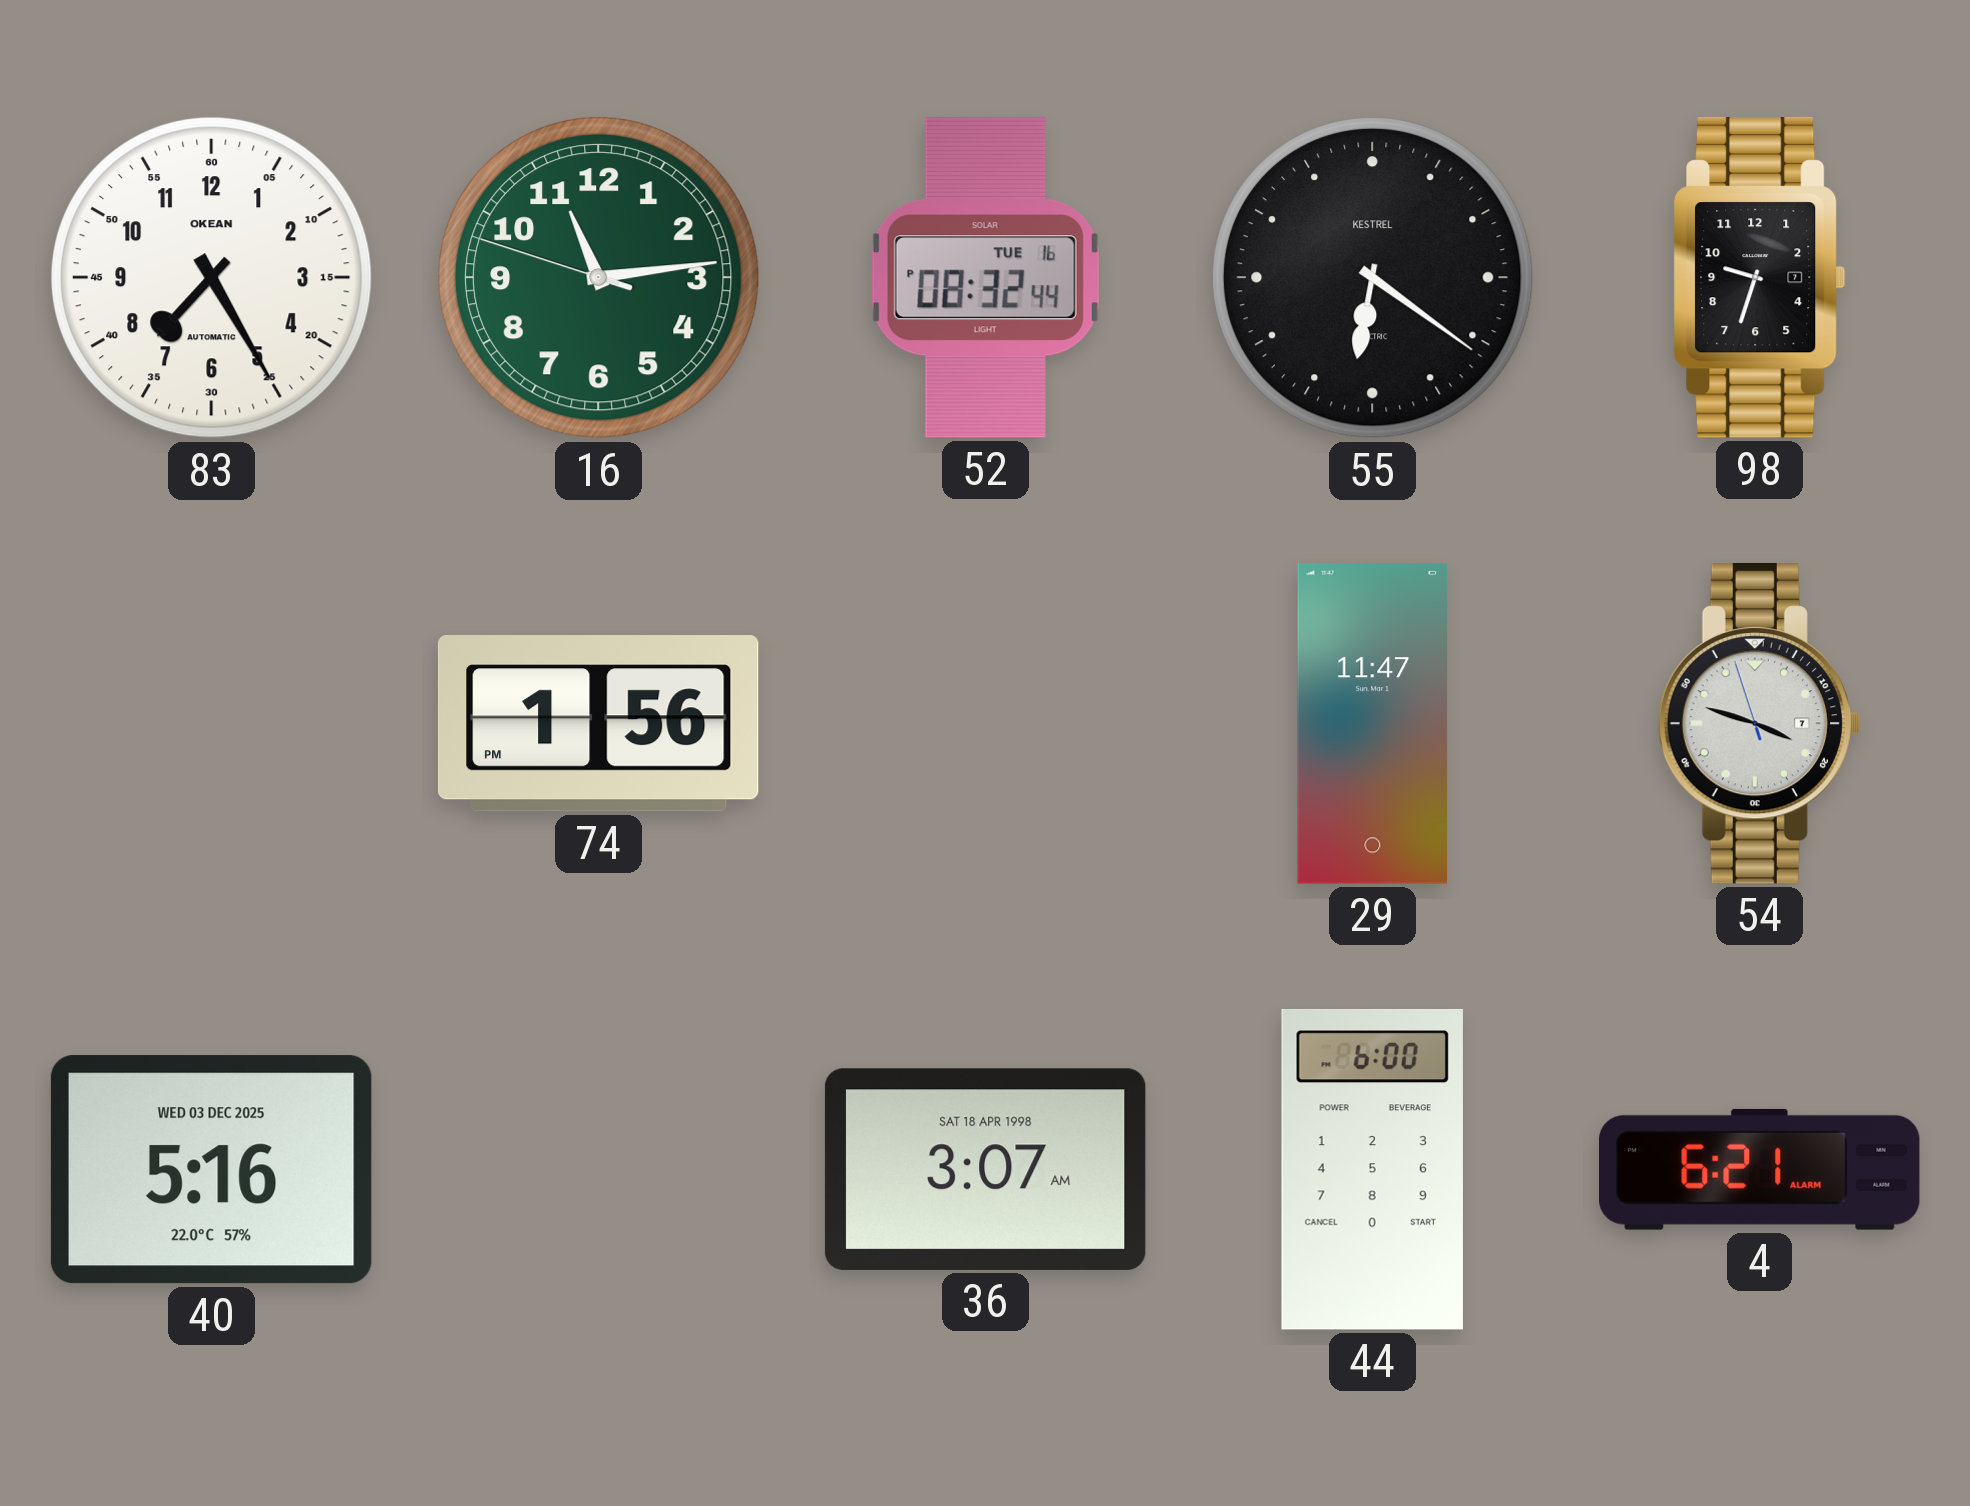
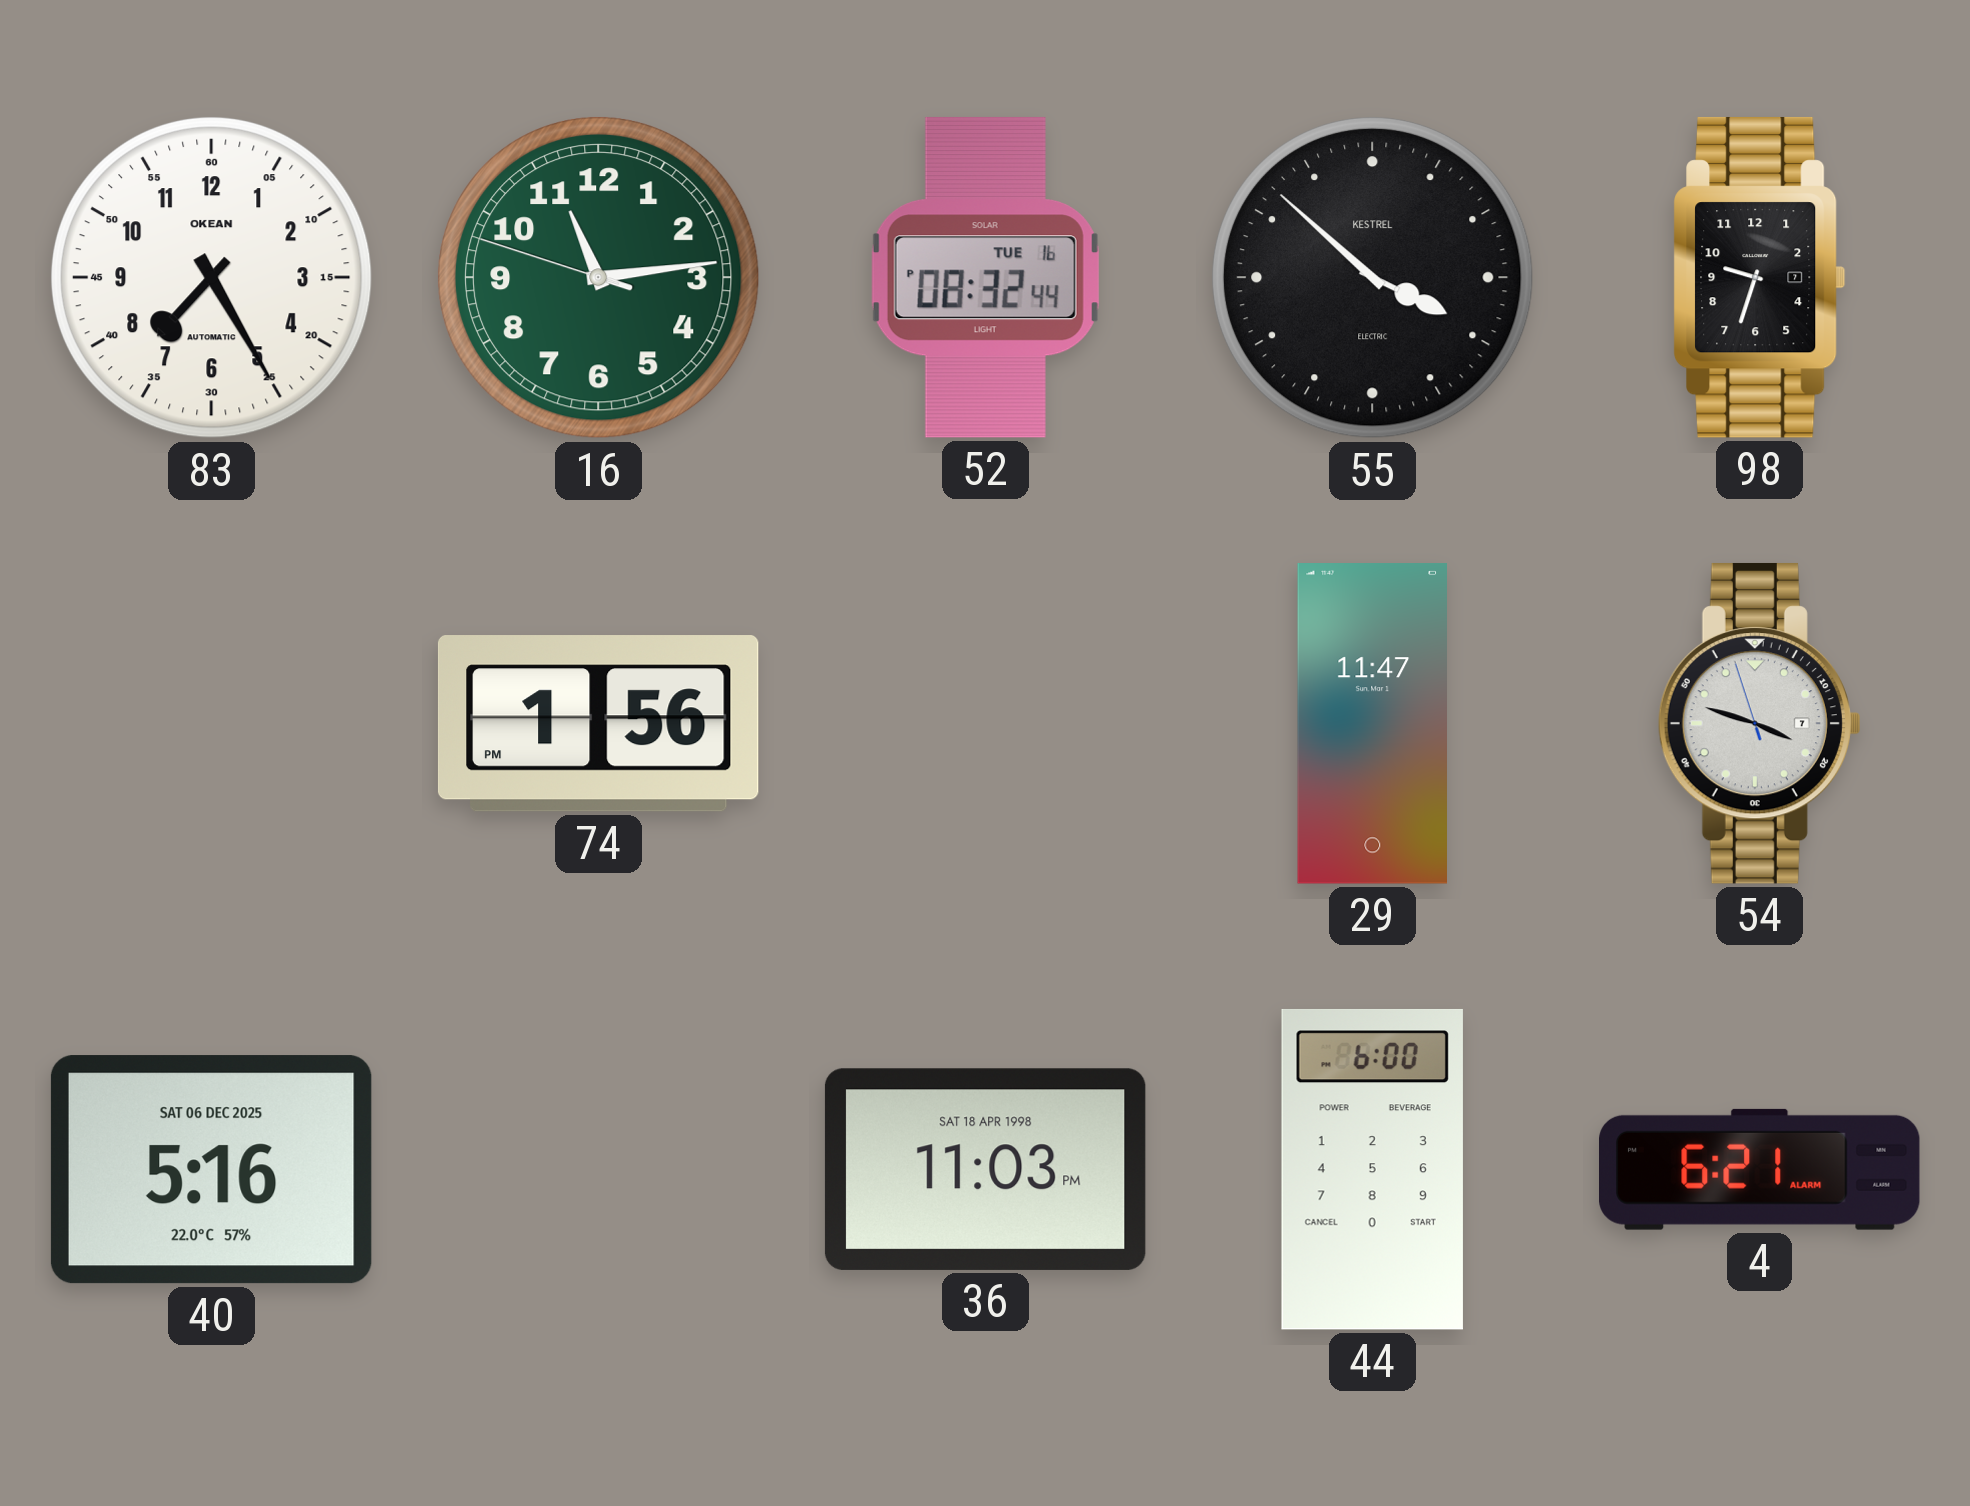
55: 6:21 -> 3:52 (1372, 277)
40 date: WED 03 DEC 2025 -> SAT 06 DEC 2025 (211, 1170)
36: 3:07 -> 11:03 (985, 1169)
